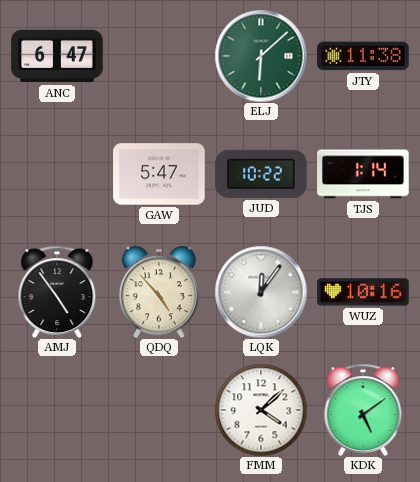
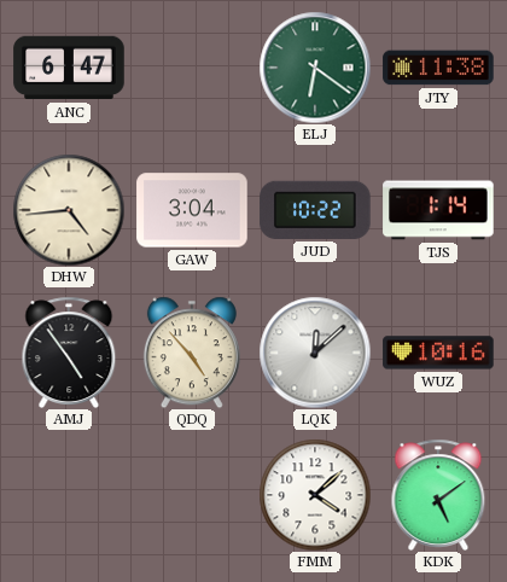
ELJ: 6:08 -> 6:21 (315, 68)
DHW: none -> 4:44 (69, 210)
GAW: 5:47 -> 3:04 (192, 210)
LQK: 12:06 -> 12:08 (315, 353)
